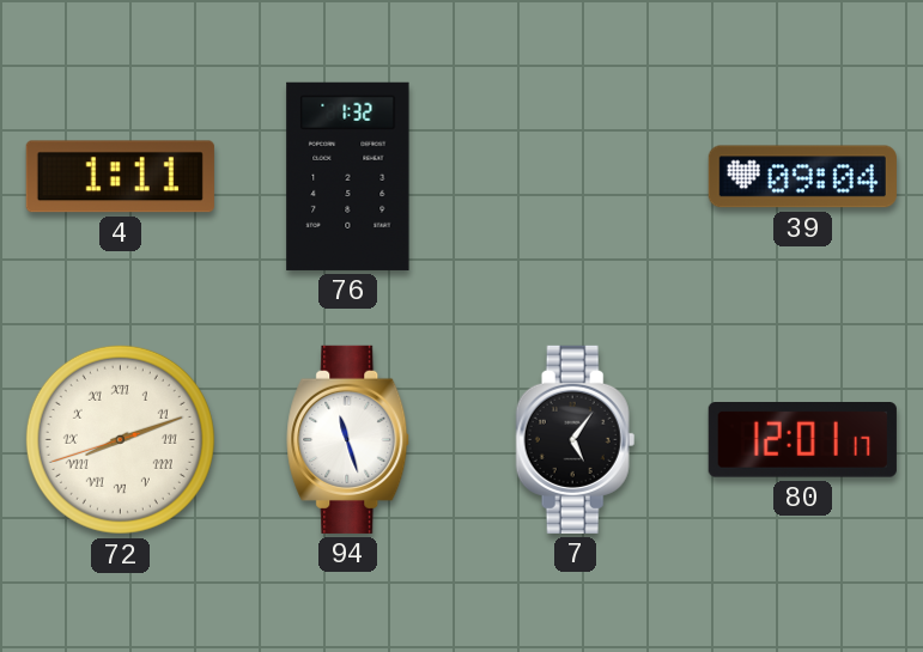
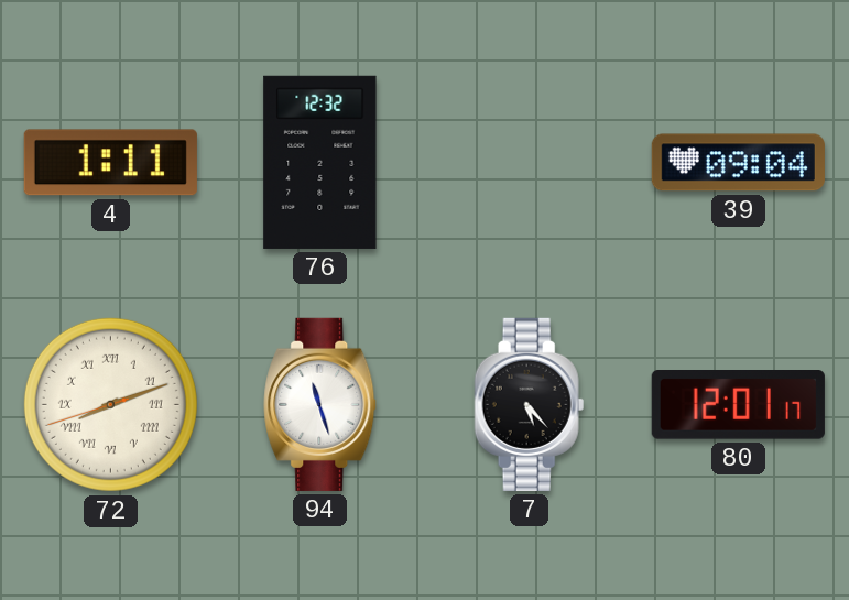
76: 1:32 -> 12:32 (320, 162)
7: 5:06 -> 5:23 (530, 404)
